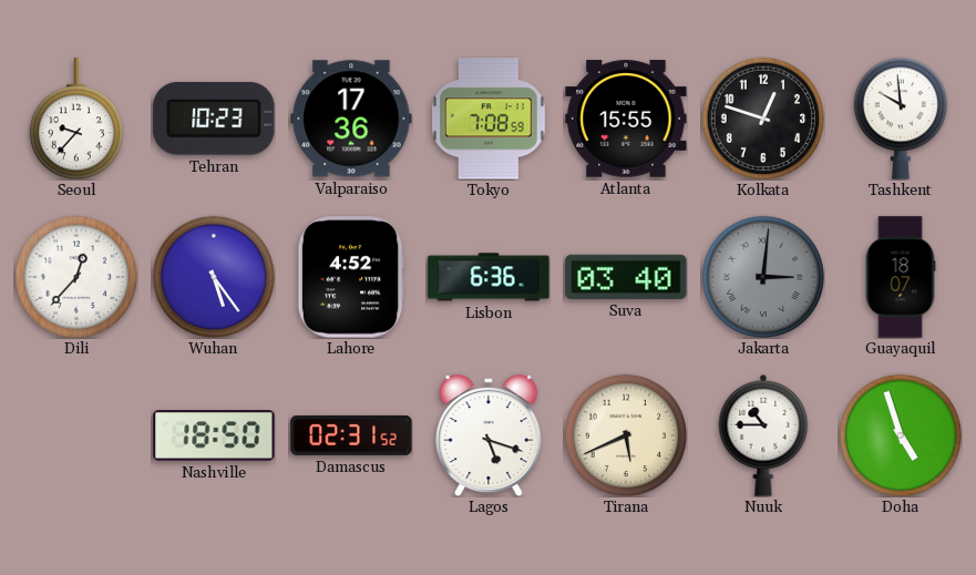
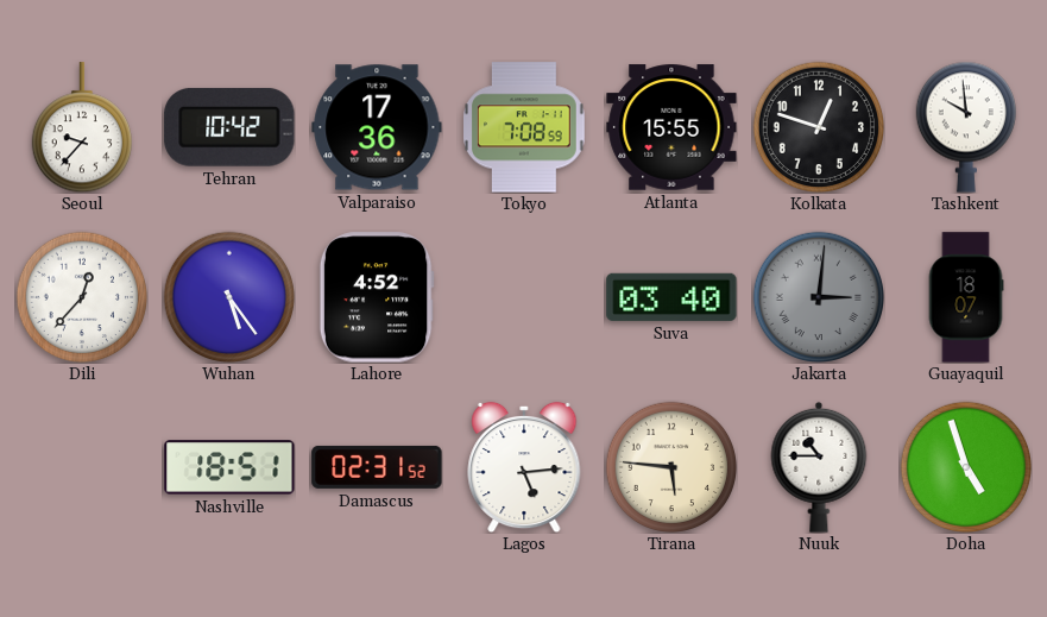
Tehran: 10:23 -> 10:42 (229, 127)
Lisbon: 6:36 -> none (489, 277)
Nashville: 18:50 -> 18:51 (229, 467)
Lagos: 5:18 -> 5:14 (524, 467)
Tirana: 5:41 -> 5:46 (670, 466)
